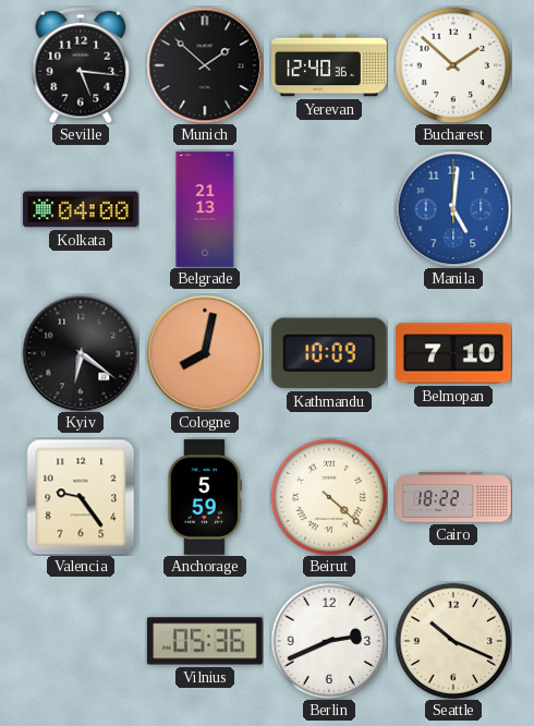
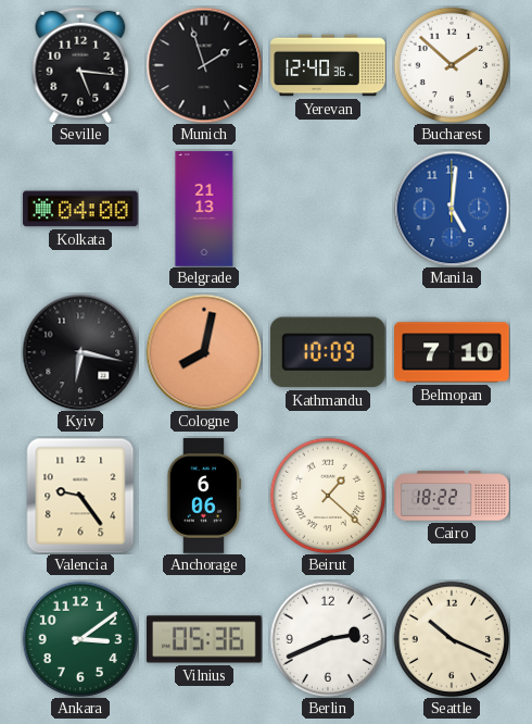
Munich: 1:52 -> 1:57 (204, 65)
Kyiv: 6:21 -> 6:17 (80, 352)
Anchorage: 5:59 -> 6:06 (204, 496)
Beirut: 4:22 -> 1:22 (328, 496)
Ankara: none -> 3:09 (80, 639)
